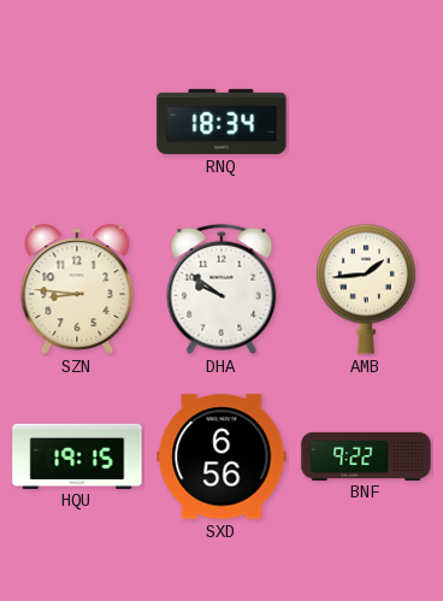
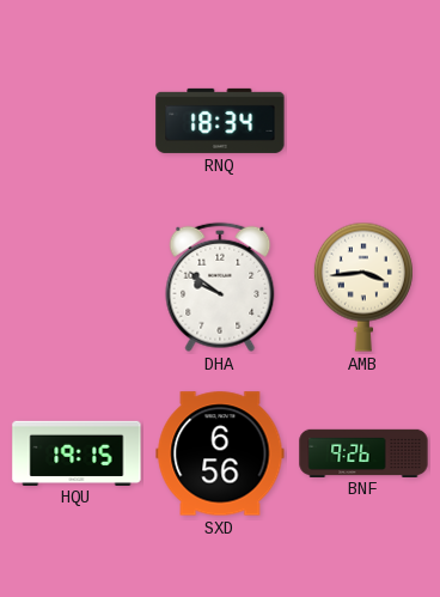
SZN: 8:46 -> none (77, 289)
AMB: 1:44 -> 3:44 (363, 287)
BNF: 9:22 -> 9:26 (363, 452)
